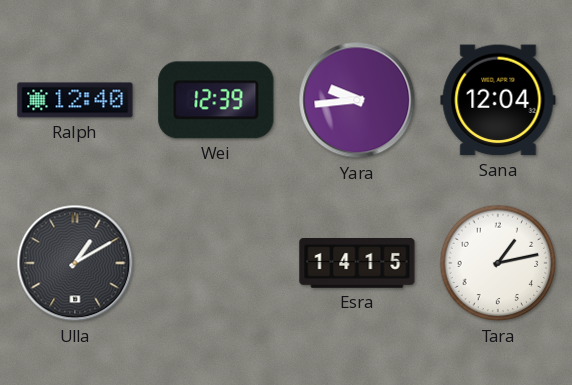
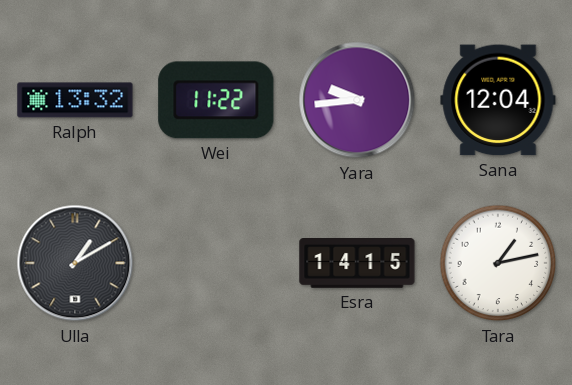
Ralph: 12:40 -> 13:32 (75, 100)
Wei: 12:39 -> 11:22 (216, 100)
